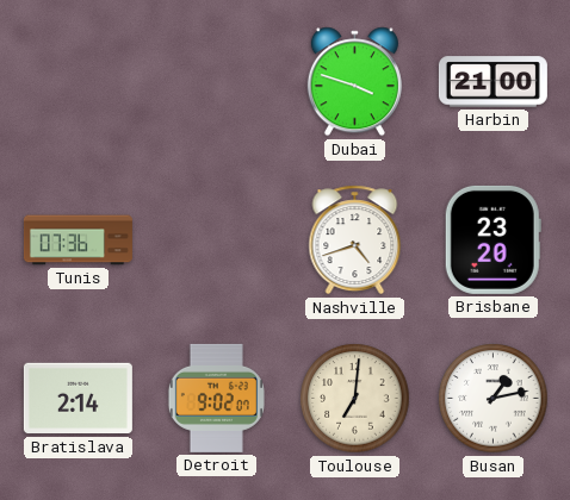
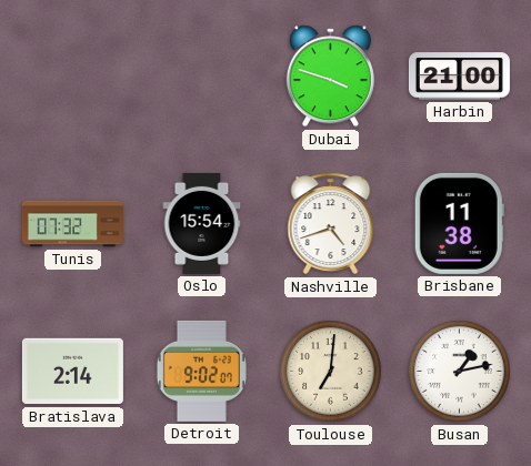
Tunis: 07:36 -> 07:32 (72, 224)
Oslo: none -> 15:54 (202, 223)
Brisbane: 23:20 -> 11:38 (459, 223)
